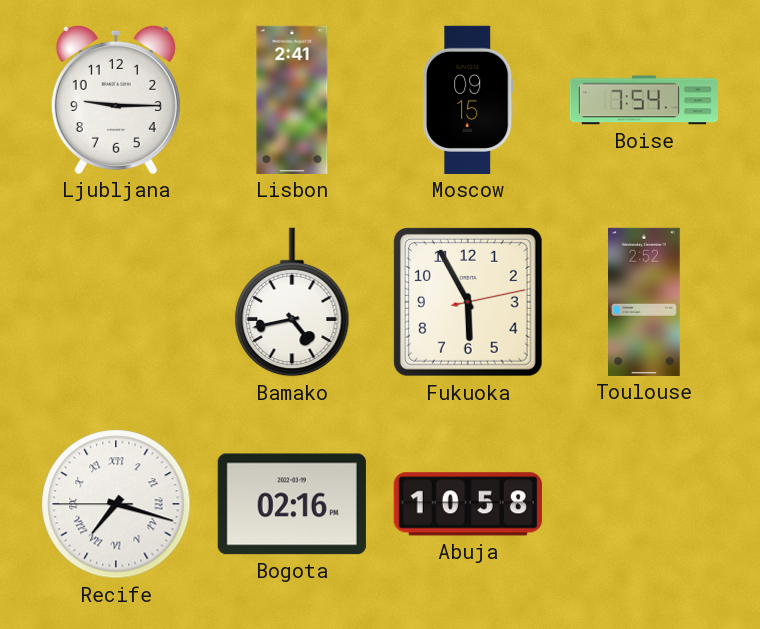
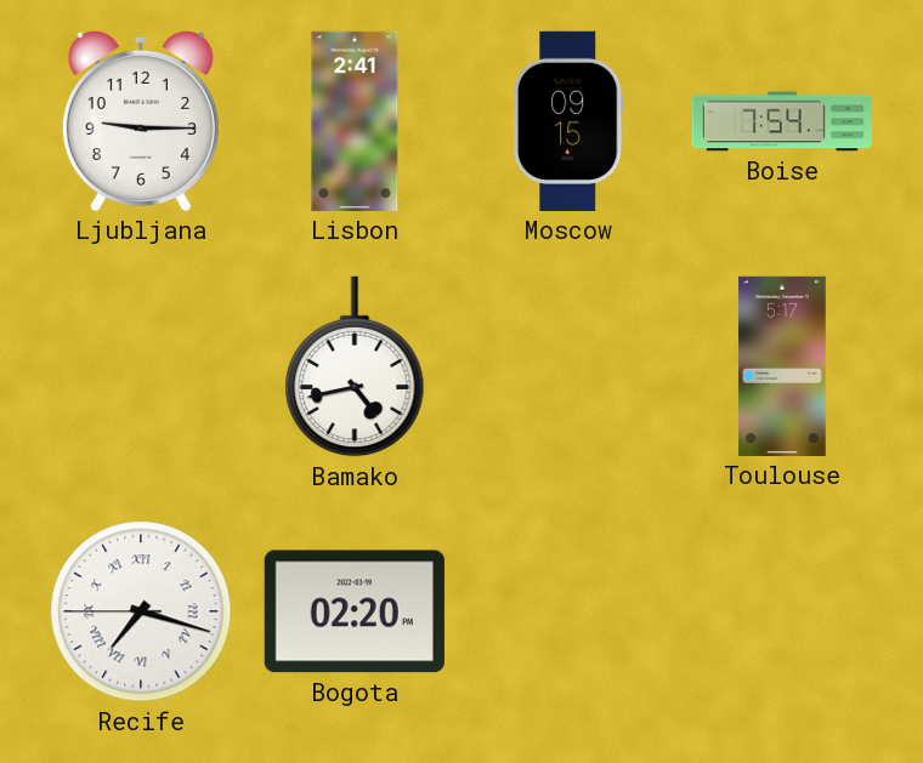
Fukuoka: 5:55 -> none (468, 302)
Toulouse: 2:52 -> 5:17 (782, 366)
Bogota: 02:16 -> 02:20 (355, 611)
Abuja: 10:58 -> none (468, 504)
